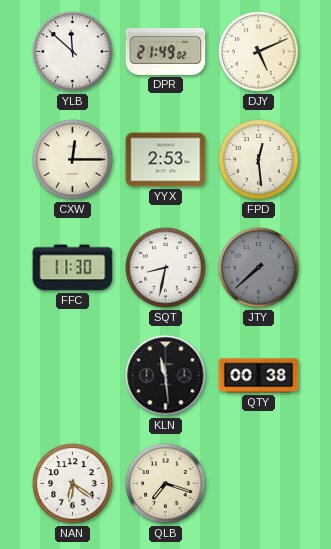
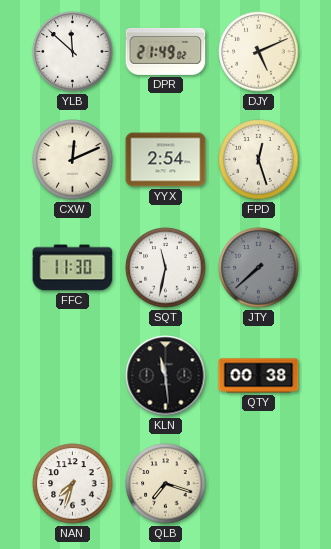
CXW: 12:15 -> 12:11 (73, 160)
YYX: 2:53 -> 2:54 (166, 160)
FPD: 12:29 -> 12:27 (259, 160)
SQT: 8:32 -> 11:32 (166, 268)
NAN: 6:21 -> 7:33 (73, 484)
